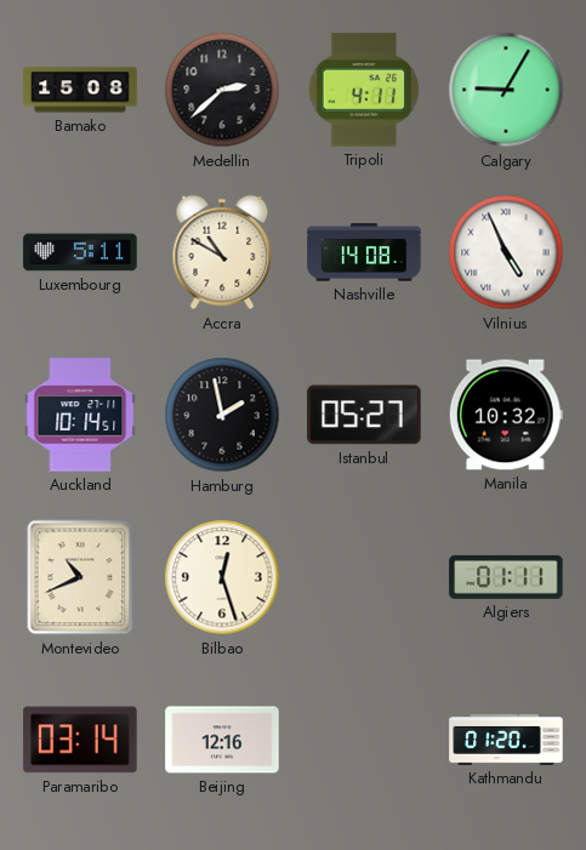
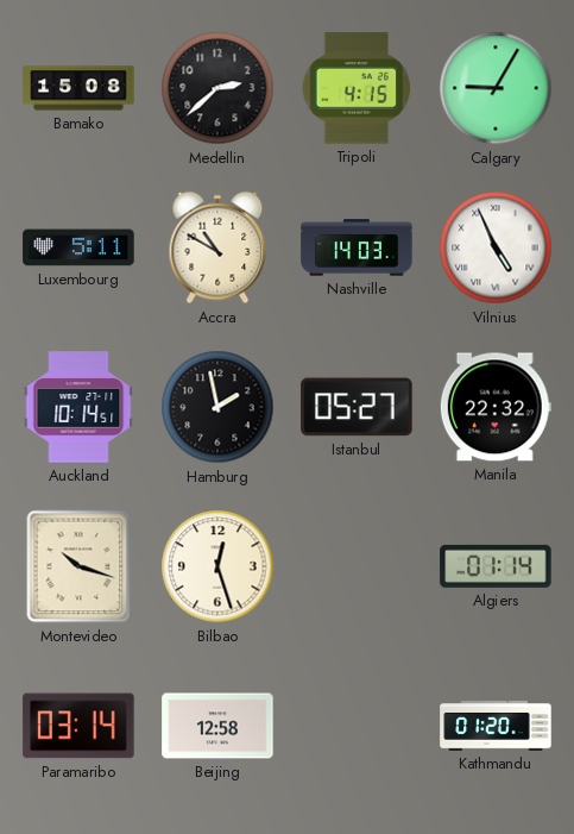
Tripoli: 4:11 -> 4:15 (357, 88)
Nashville: 14:08 -> 14:03 (357, 247)
Manila: 10:32 -> 22:32 (496, 407)
Montevideo: 10:41 -> 10:18 (78, 566)
Algiers: 01:11 -> 01:14 (496, 566)
Beijing: 12:16 -> 12:58 (217, 726)
